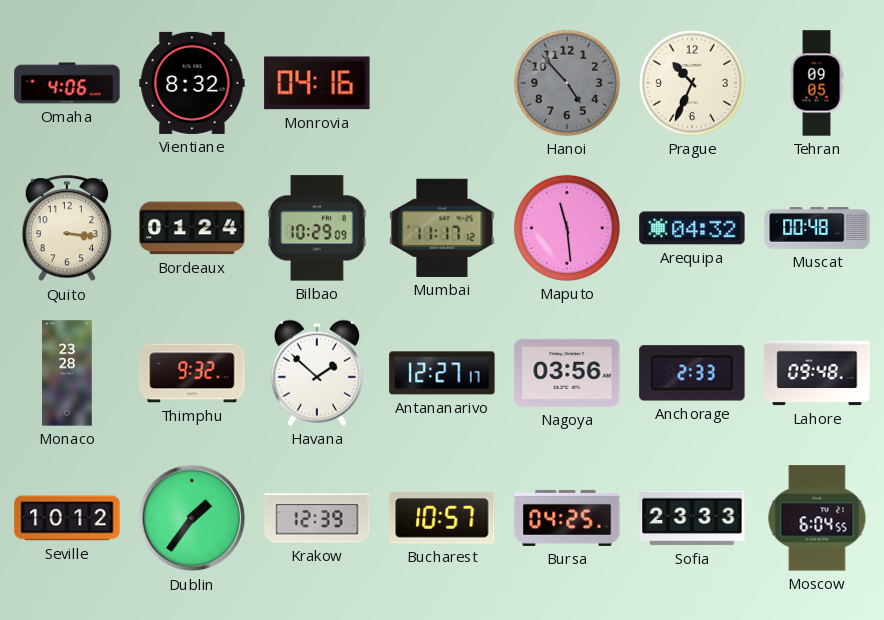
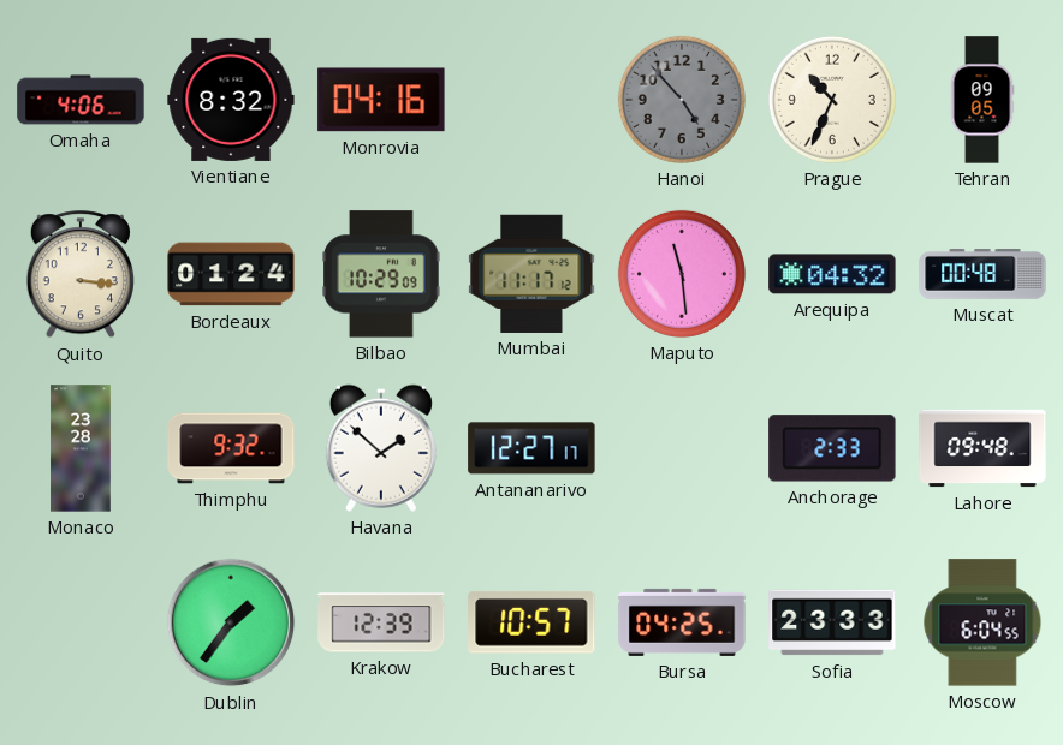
Nagoya: 03:56 -> none (567, 373)
Seville: 10:12 -> none (67, 518)
